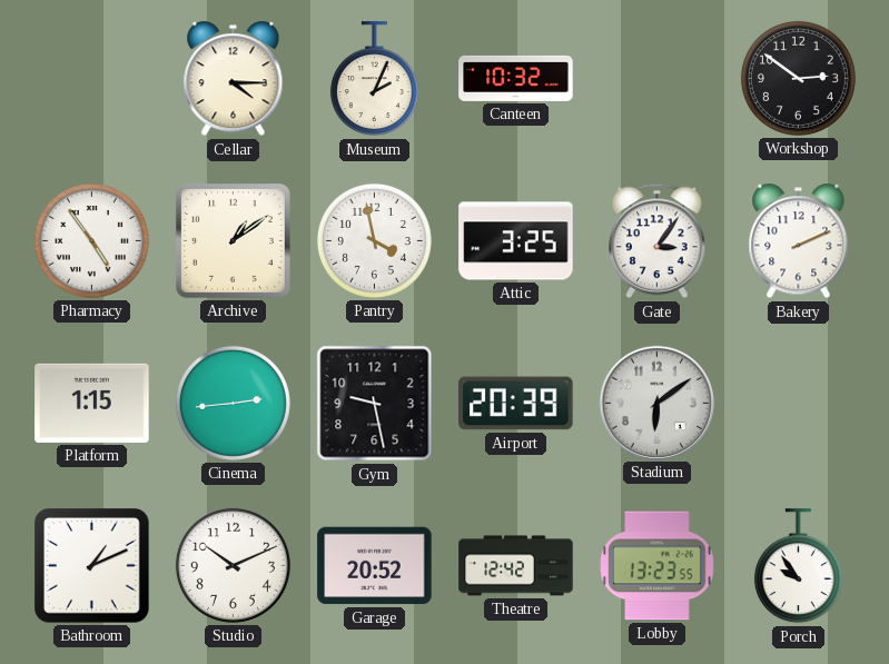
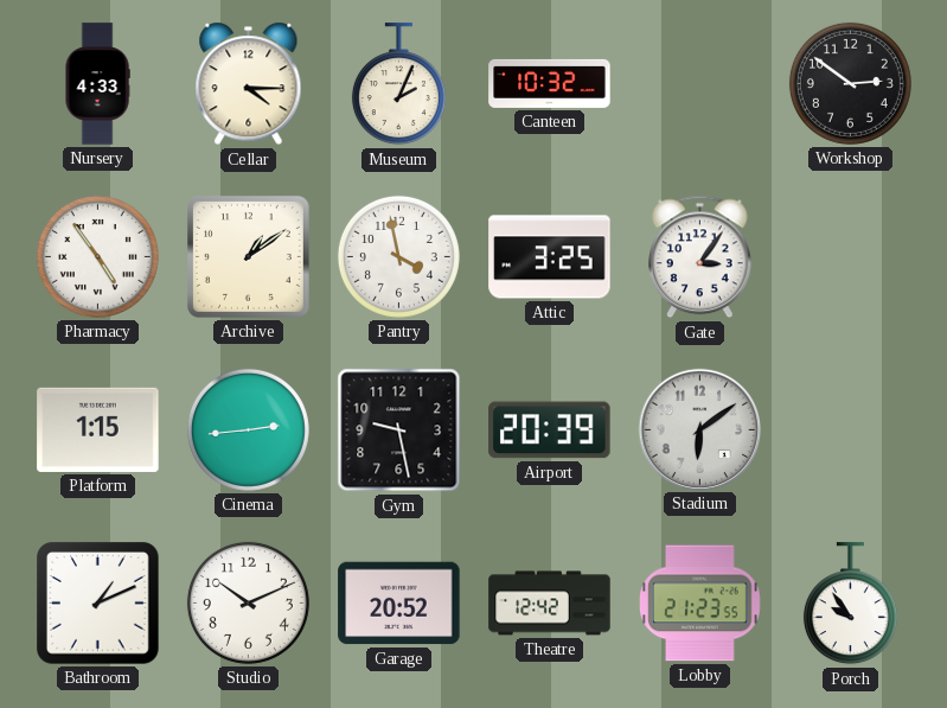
Nursery: none -> 4:33 (97, 84)
Bakery: 2:11 -> none (799, 241)
Lobby: 13:23 -> 21:23 (700, 604)
